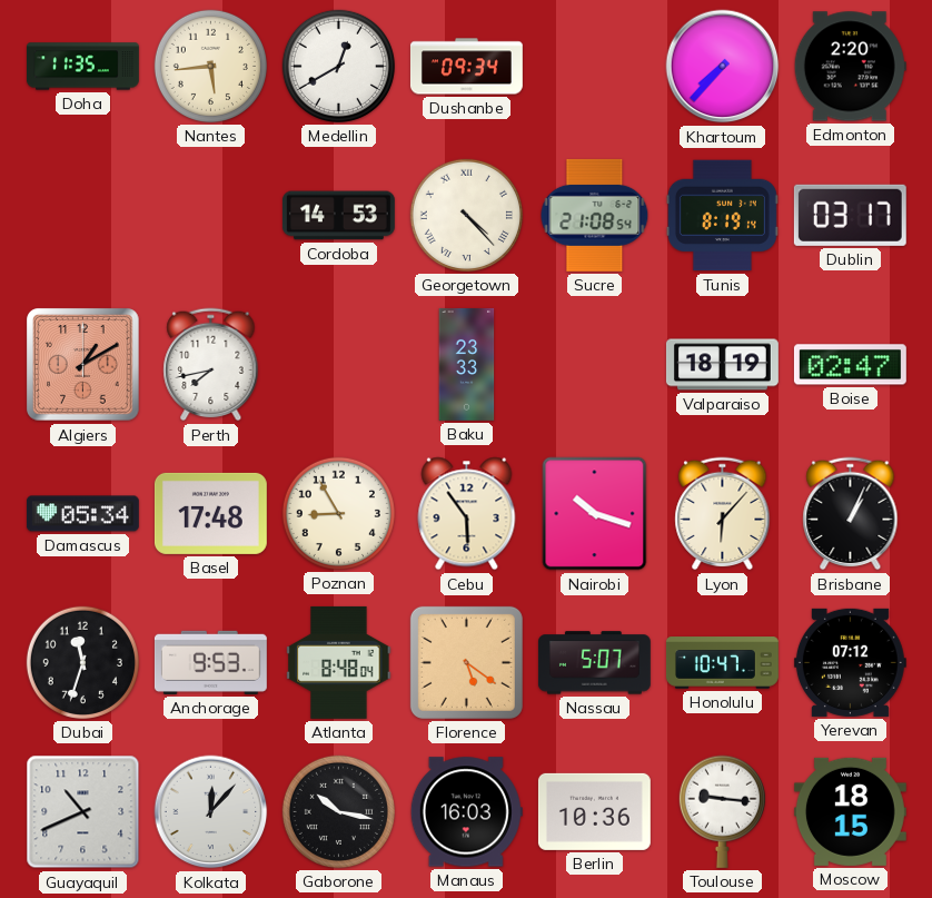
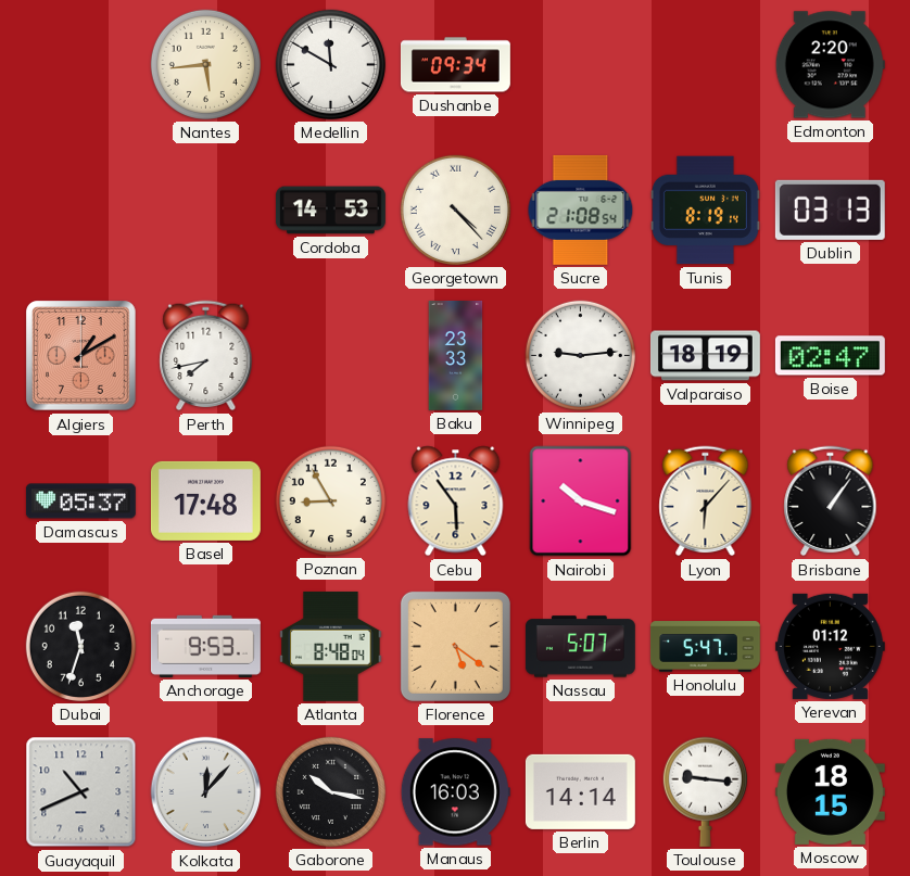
Doha: 11:35 -> none (82, 67)
Medellin: 12:40 -> 11:50 (330, 64)
Khartoum: 7:37 -> none (723, 67)
Dublin: 03:17 -> 03:13 (830, 210)
Winnipeg: none -> 9:14 (580, 355)
Damascus: 05:34 -> 05:37 (80, 502)
Brisbane: 1:04 -> 1:06 (831, 502)
Honolulu: 10:47 -> 5:47 (705, 647)
Yerevan: 07:12 -> 01:12 (830, 646)
Berlin: 10:36 -> 14:14 (580, 791)
